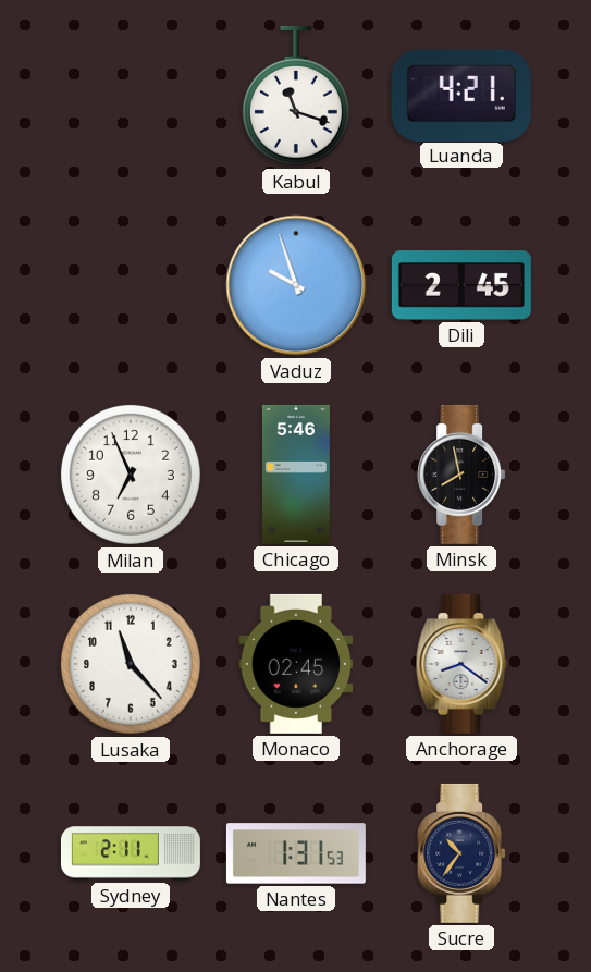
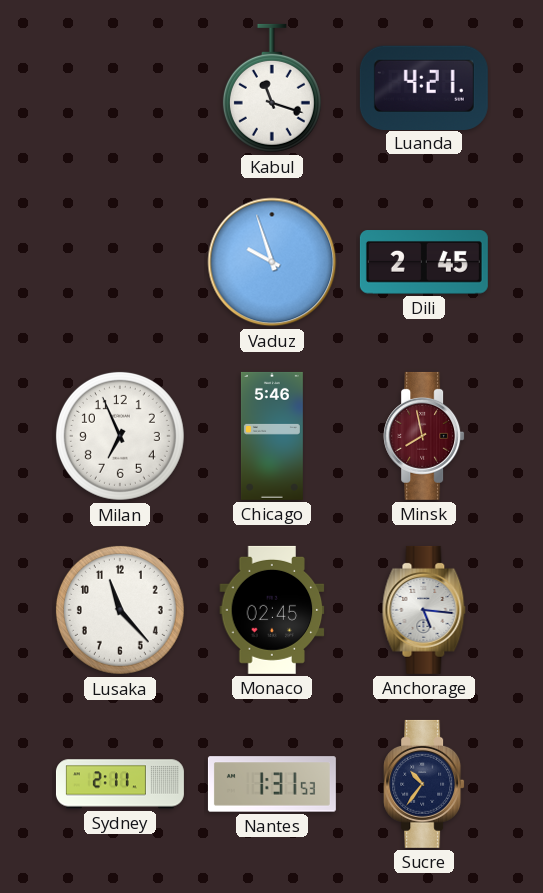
Minsk dial: black -> burgundy (424, 436)
Anchorage: 8:21 -> 5:16 (424, 610)
